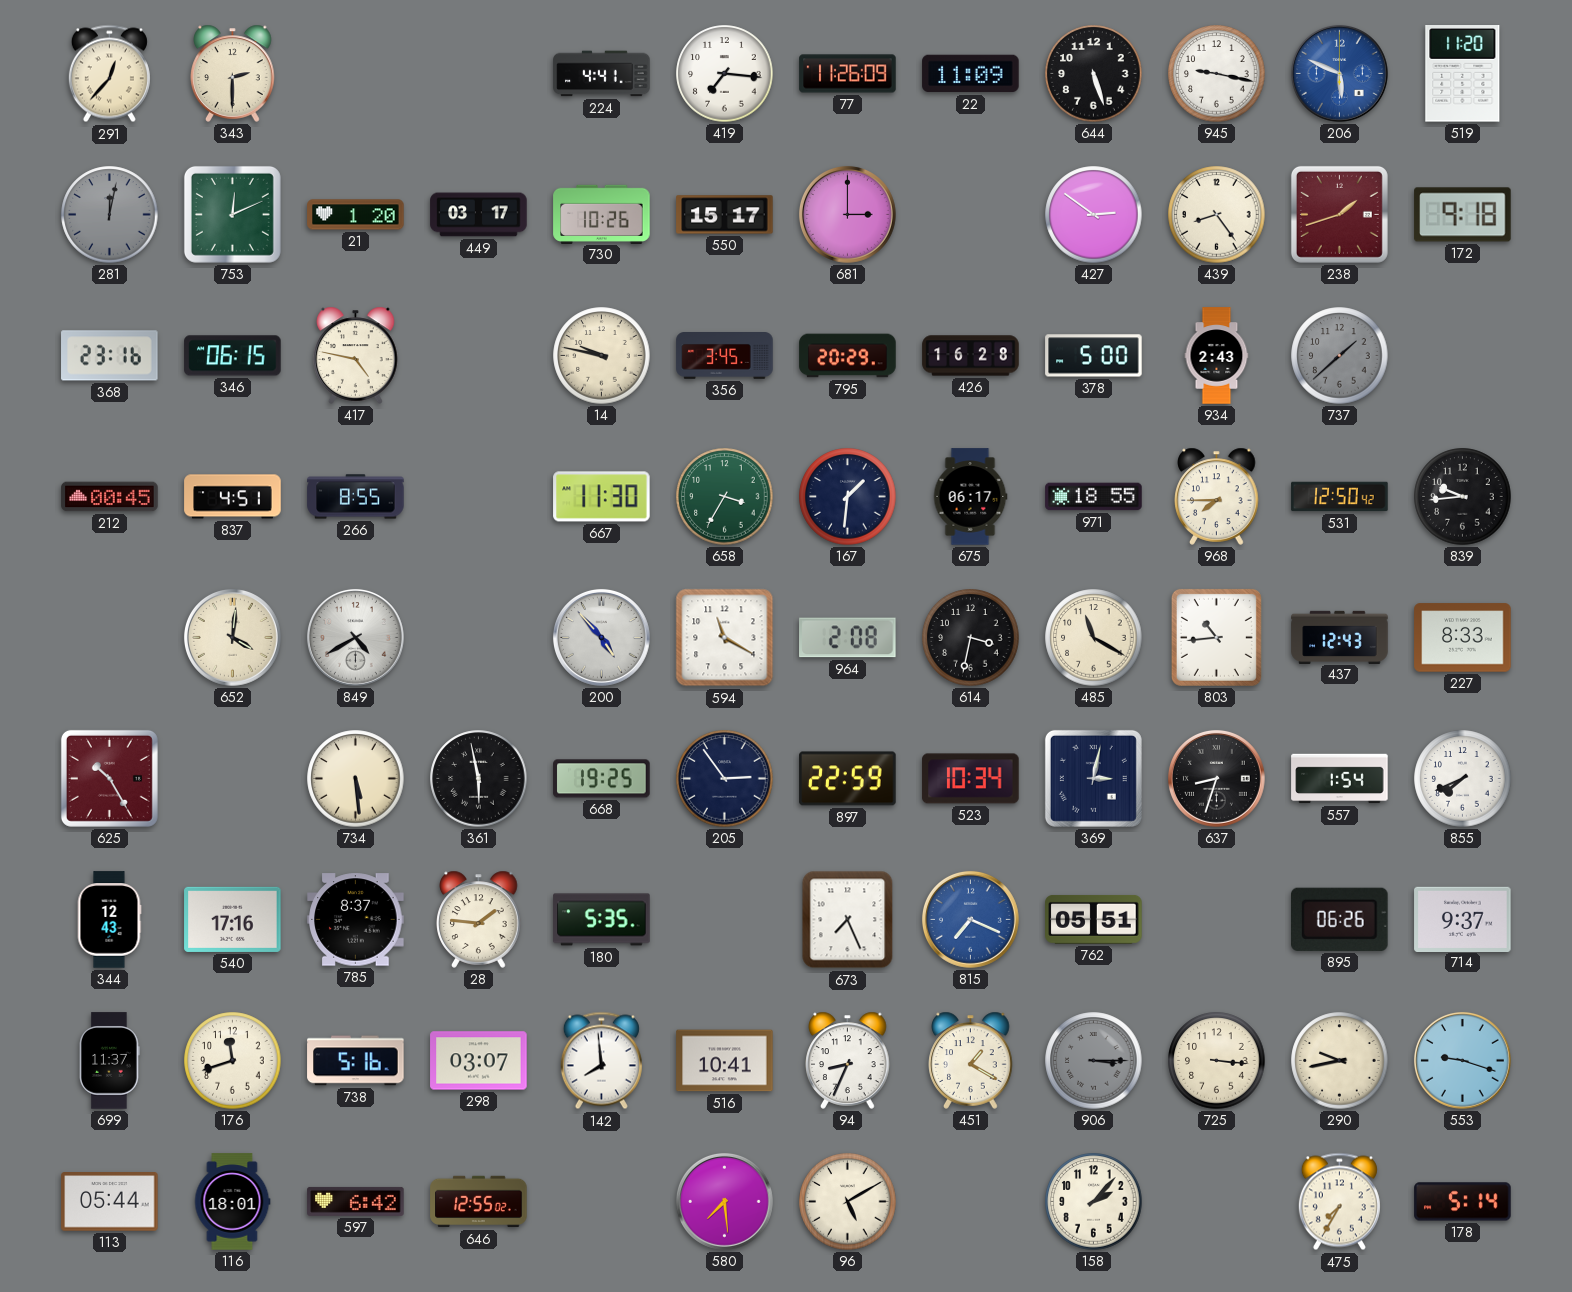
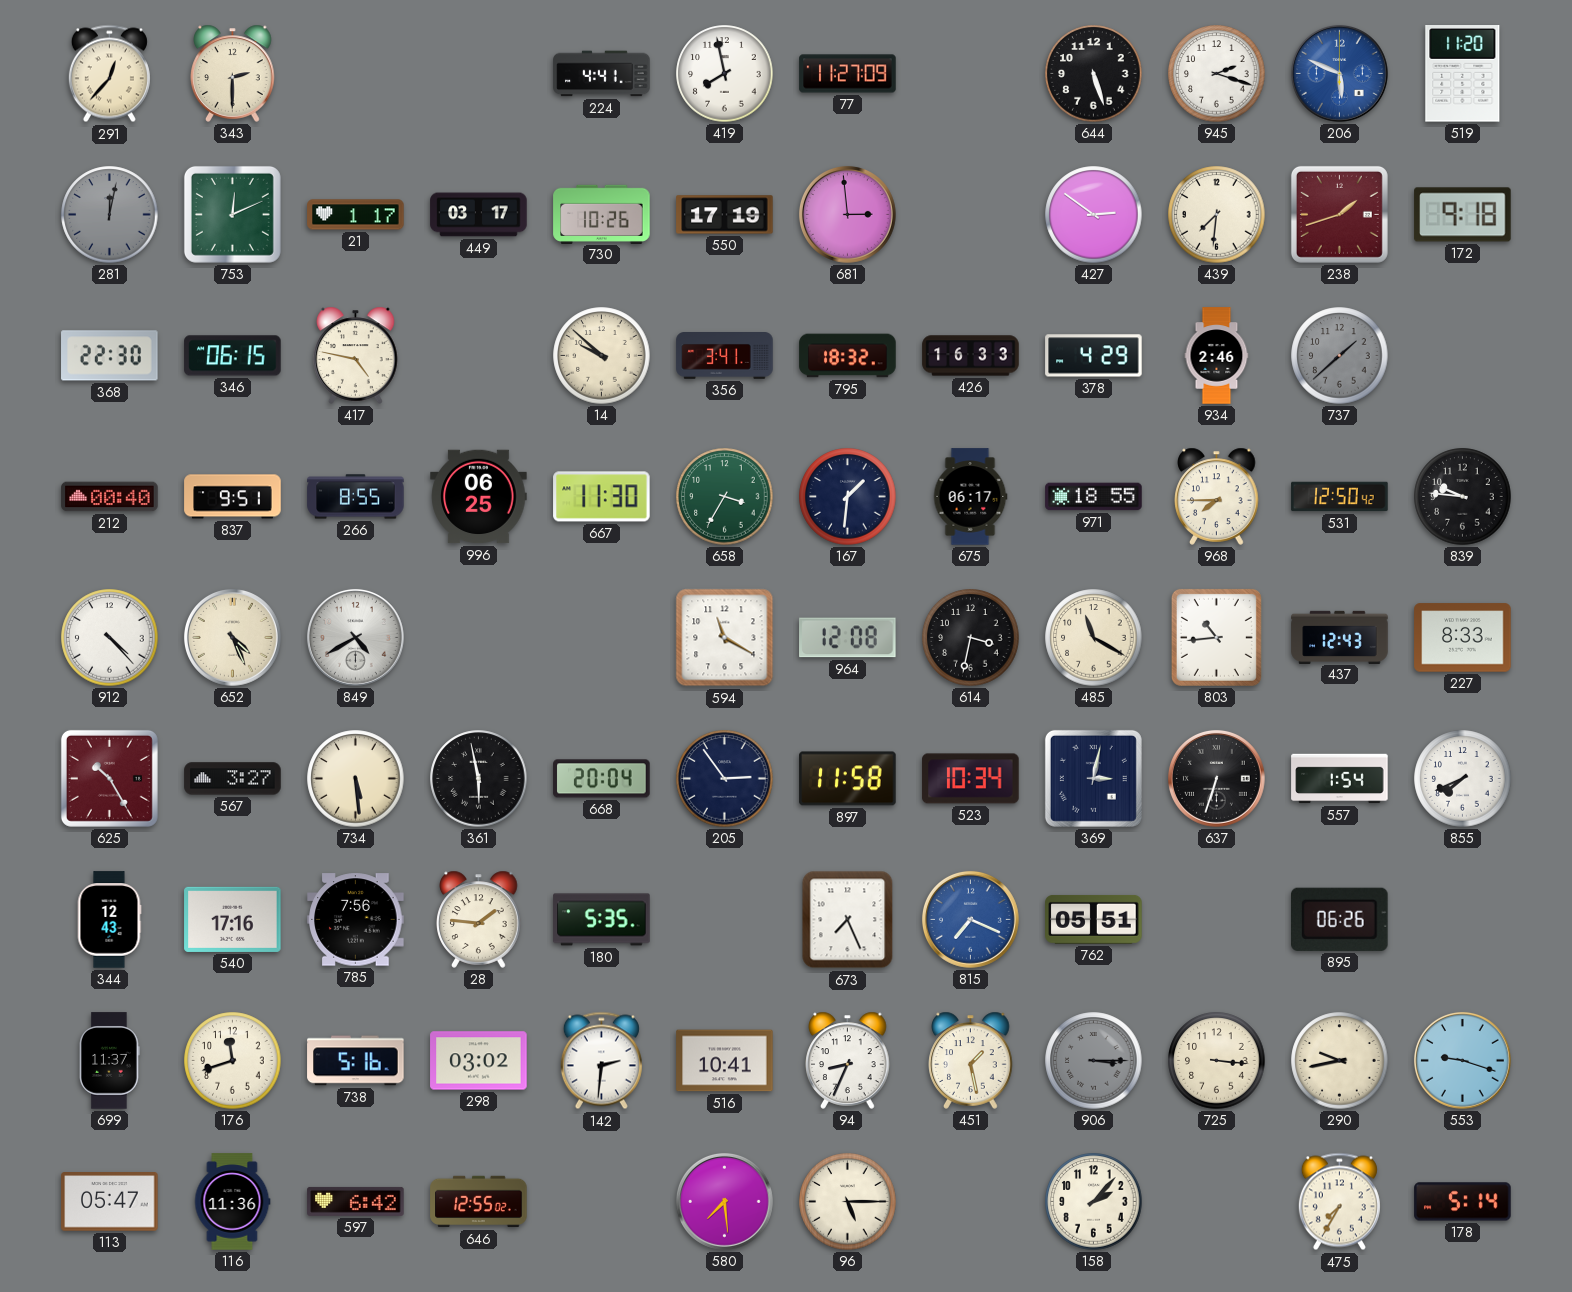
419: 7:16 -> 7:58 (725, 74)
77: 11:26 -> 11:27 (848, 74)
22: 11:09 -> none (971, 74)
945: 9:17 -> 2:18 (1217, 74)
21: 1:20 -> 1:17 (356, 215)
550: 15:17 -> 17:19 (725, 215)
681: 3:00 -> 2:59 (847, 214)
439: 8:24 -> 7:31 (1217, 215)
368: 23:16 -> 22:30 (110, 356)
14: 9:47 -> 9:52 (602, 356)
356: 3:45 -> 3:41 (725, 356)
795: 20:29 -> 18:32 (848, 356)
426: 16:28 -> 16:33 (971, 356)
378: 5:00 -> 4:29 (1094, 356)
934: 2:43 -> 2:46 (1217, 356)
212: 00:45 -> 00:40 (110, 497)
837: 4:51 -> 9:51 (233, 497)
996: none -> 06:25 (479, 497)
839: 9:44 -> 9:46 (1463, 497)
912: none -> 4:23 (110, 638)
652: 4:01 -> 4:26 (232, 637)
200: 4:53 -> none (601, 637)
964: 2:08 -> 12:08 (848, 638)
567: none -> 3:27 (233, 779)
668: 19:25 -> 20:04 (602, 779)
897: 22:59 -> 11:58 (848, 779)
637: 8:33 -> 6:33 (1216, 778)
785: 8:37 -> 7:56 (356, 920)
714: 9:37 -> none (1463, 919)
298: 03:07 -> 03:02 (479, 1061)
142: 7:59 -> 2:31 (601, 1061)
451: 1:20 -> 1:28 (971, 1060)
113: 05:44 -> 05:47 (110, 1202)
116: 18:01 -> 11:36 (232, 1202)
96: 5:10 -> 5:15 (848, 1202)
